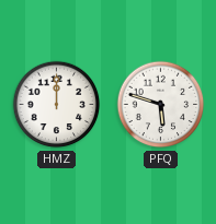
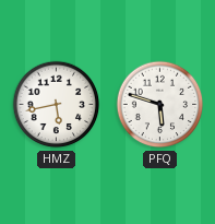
HMZ: 12:00 -> 5:43 (57, 105)
